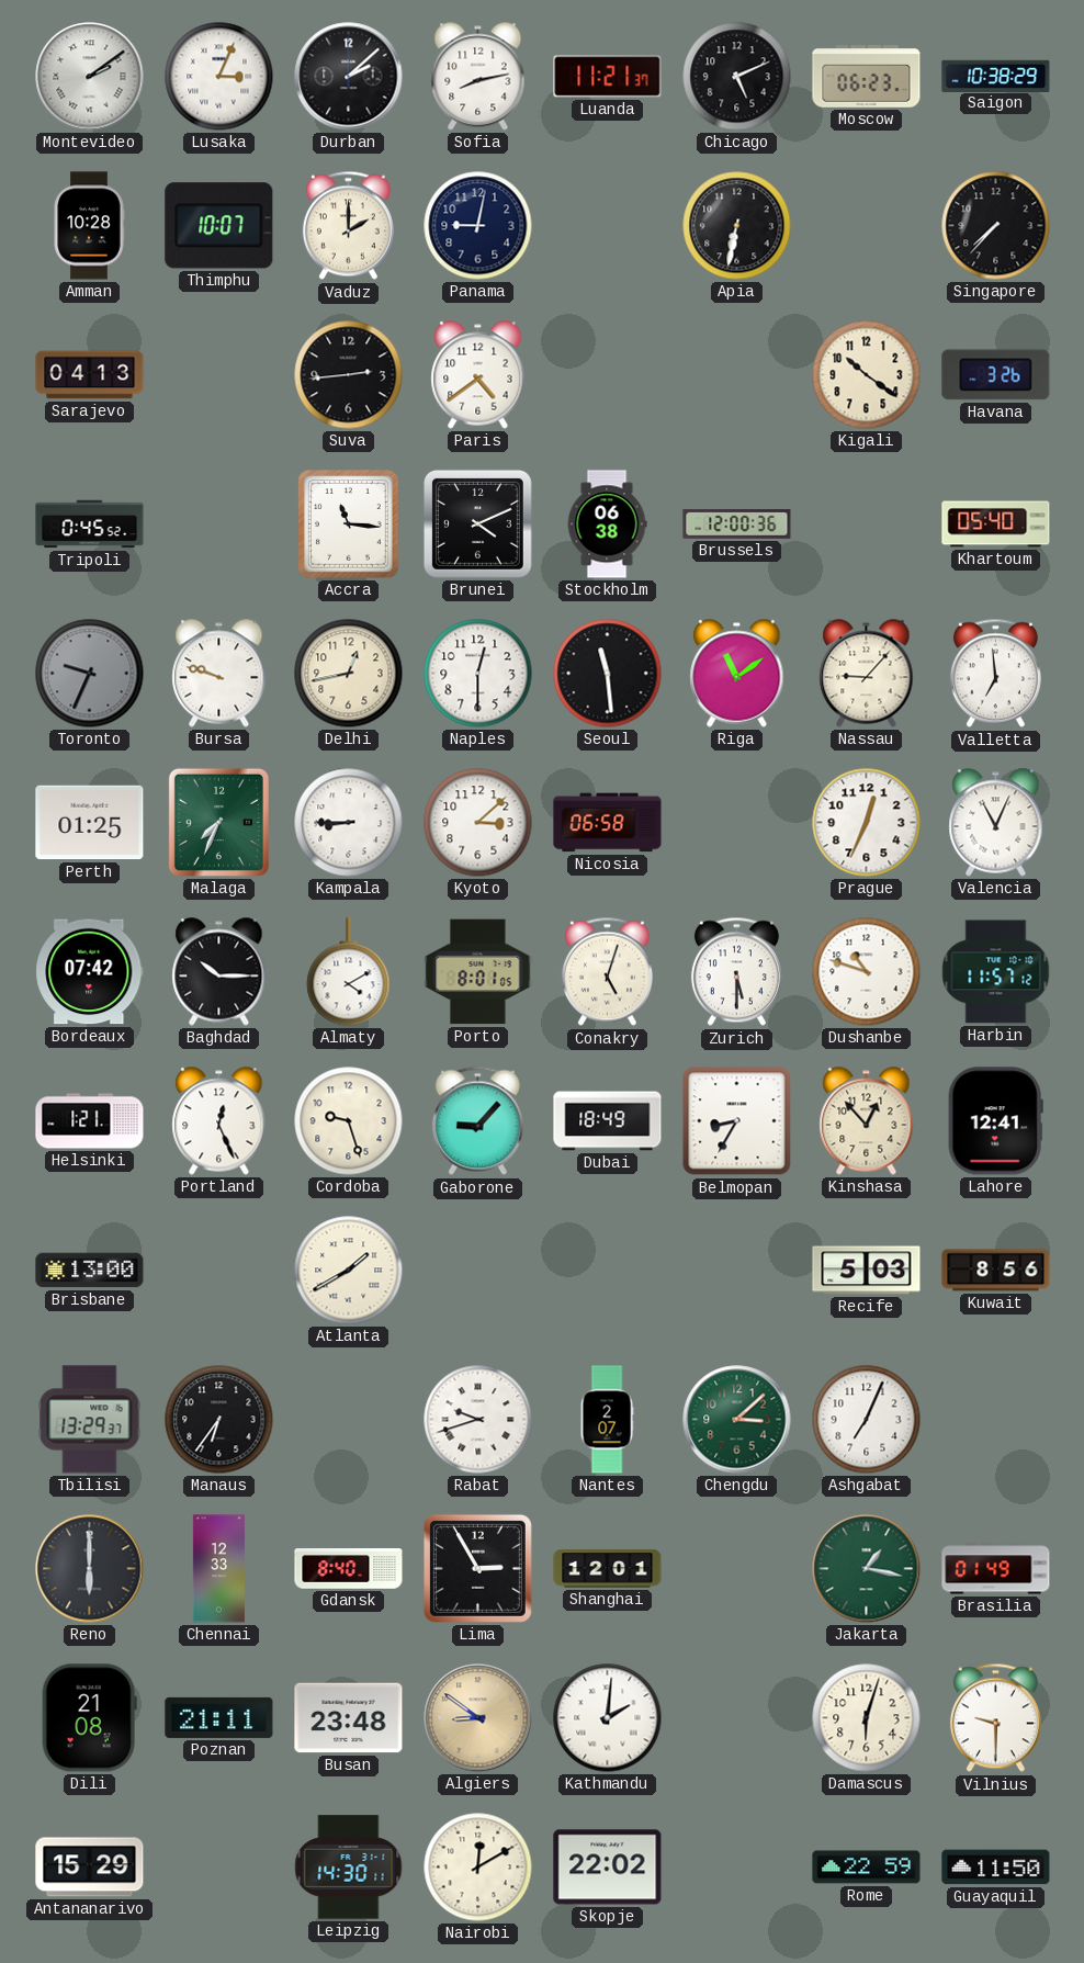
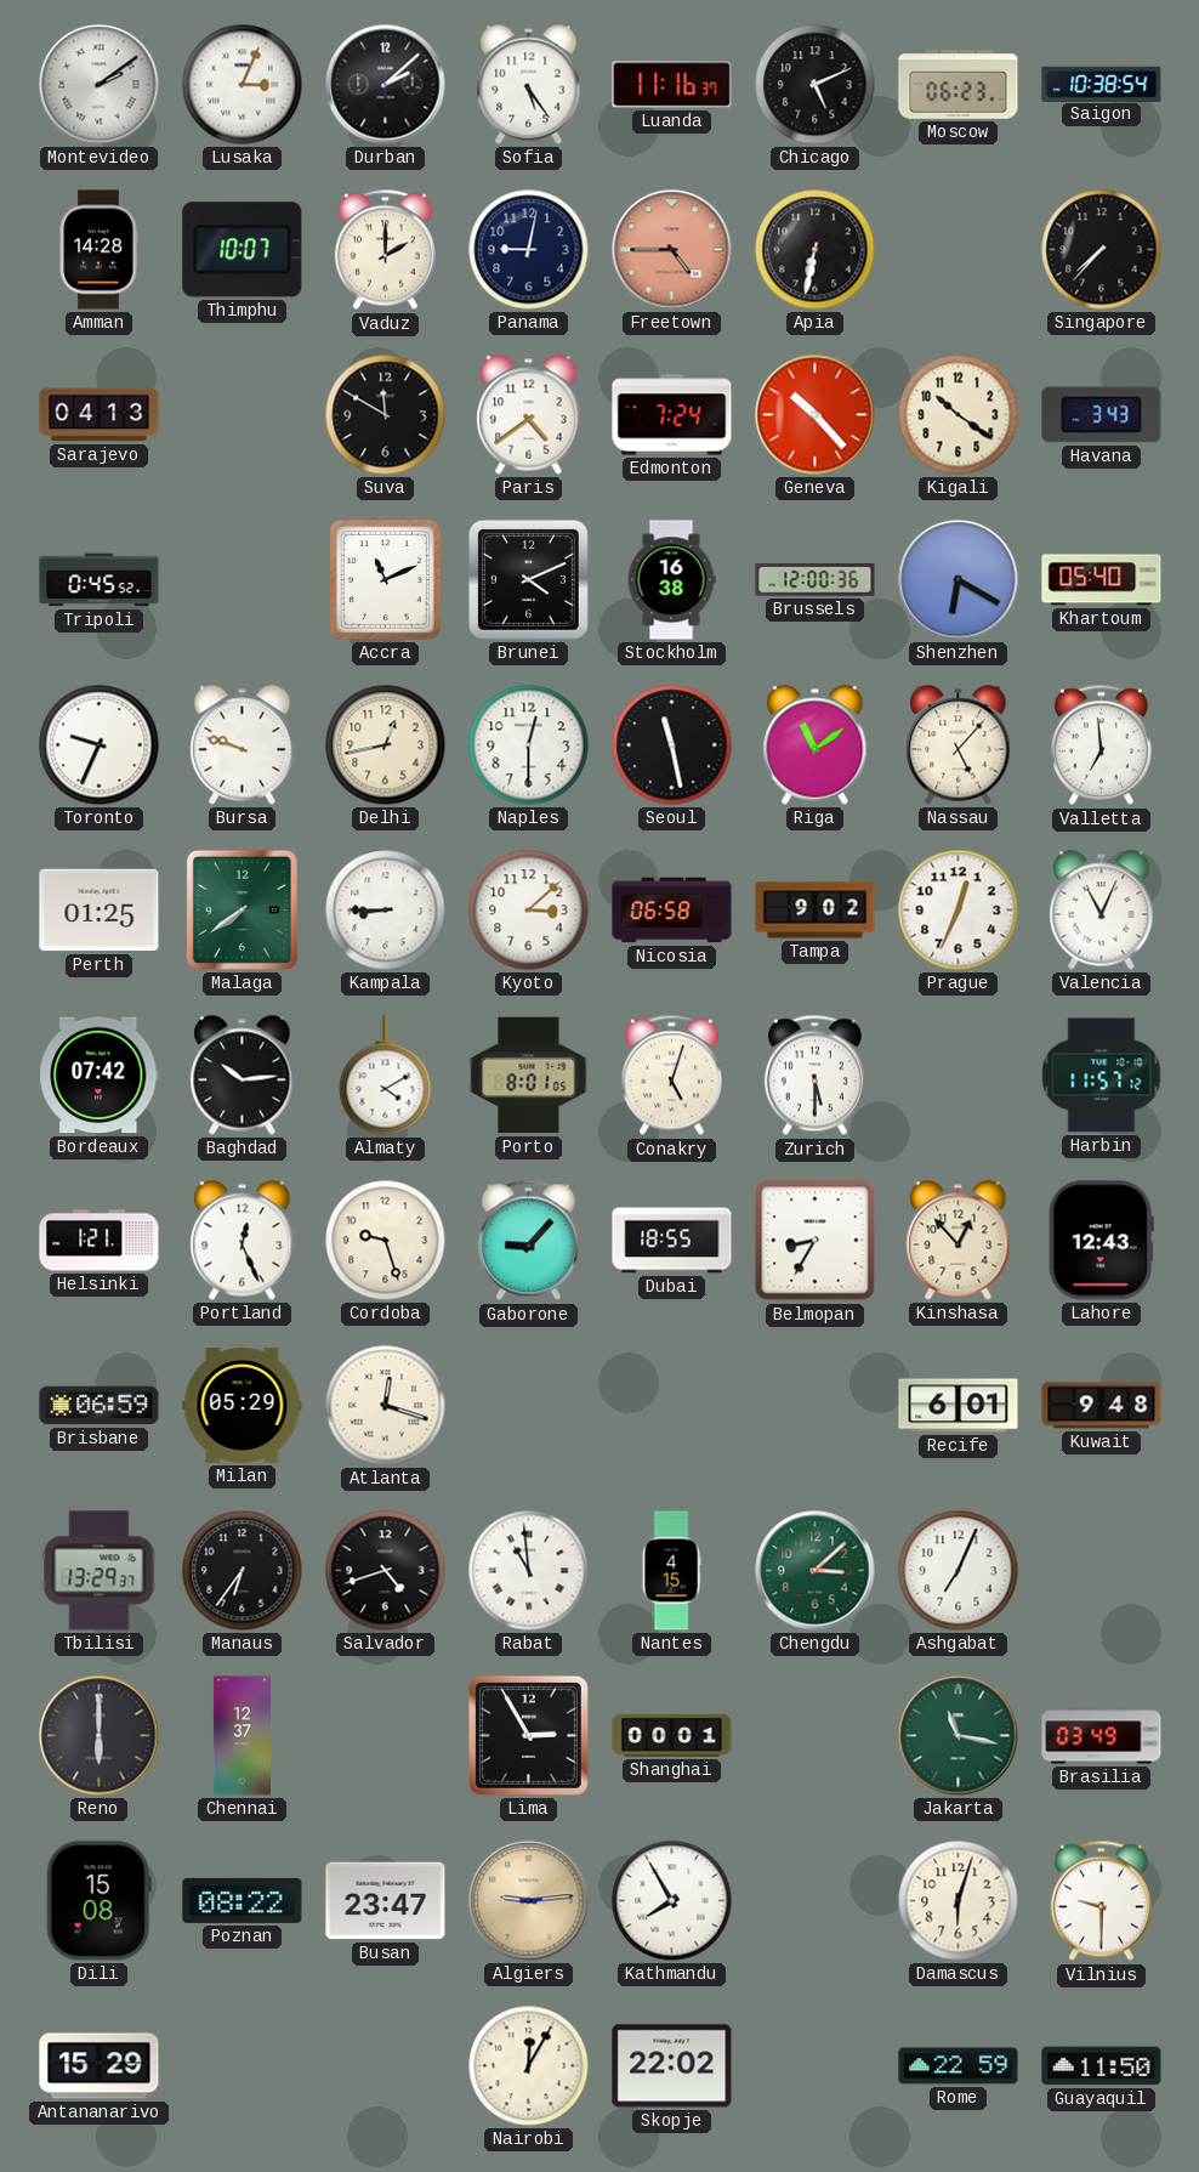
Sofia: 8:13 -> 5:24 (529, 85)
Luanda: 11:21 -> 11:16 (672, 85)
Saigon: 10:38:29 -> 10:38:54 (1102, 84)
Amman: 10:28 -> 14:28 (98, 250)
Freetown: none -> 4:45 (672, 250)
Suva: 2:44 -> 11:50 (386, 415)
Edmonton: none -> 7:24 (672, 415)
Geneva: none -> 10:23 (816, 415)
Havana: 3:26 -> 3:43 (1102, 415)
Accra: 11:16 -> 11:11 (386, 580)
Stockholm: 06:38 -> 16:38 (671, 580)
Shenzhen: none -> 6:20 (959, 580)
Toronto dial: grey -> white (100, 745)
Seoul: 11:29 -> 11:28 (672, 745)
Nassau: 9:07 -> 5:07 (959, 745)
Malaga: 7:34 -> 7:39 (241, 909)
Tampa: none -> 9:02 (816, 911)
Baghdad: 10:15 -> 10:14 (243, 1076)
Dushanbe: 10:48 -> none (867, 972)
Dubai: 18:49 -> 18:55 (672, 1241)
Lahore: 12:41 -> 12:43 (1101, 1241)
Brisbane: 13:00 -> 06:59 (100, 1406)
Milan: none -> 05:29 (243, 1405)
Atlanta: 1:40 -> 12:18 (386, 1406)
Recife: 5:03 -> 6:01 (959, 1406)
Kuwait: 8:56 -> 9:48 (1102, 1406)
Salvador: none -> 4:42 (386, 1571)
Rabat: 9:42 -> 10:59 (529, 1571)
Nantes: 2:07 -> 4:15 (671, 1571)
Chennai: 12:33 -> 12:37 (241, 1736)
Gdansk: 8:40 -> none (349, 1569)
Shanghai: 12:01 -> 00:01 (672, 1736)
Jakarta: 1:17 -> 11:17 (959, 1736)
Brasilia: 01:49 -> 03:49 (1102, 1736)
Dili: 21:08 -> 15:08 (98, 1901)
Poznan: 21:11 -> 08:22 (243, 1900)
Busan: 23:48 -> 23:47 (386, 1901)
Algiers: 8:51 -> 9:14 (529, 1901)
Kathmandu: 2:01 -> 7:55 (672, 1901)
Leipzig: 14:30 -> none (349, 1868)
Nairobi: 12:10 -> 12:05 (529, 2066)
